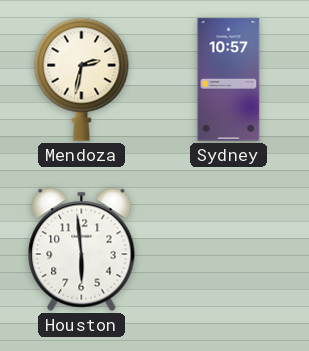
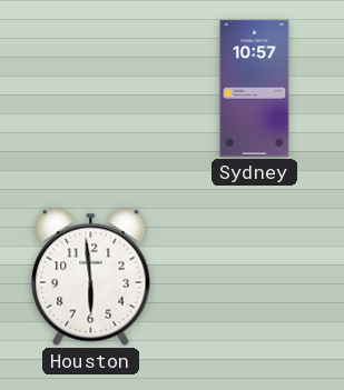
Mendoza: 2:32 -> none (82, 79)
